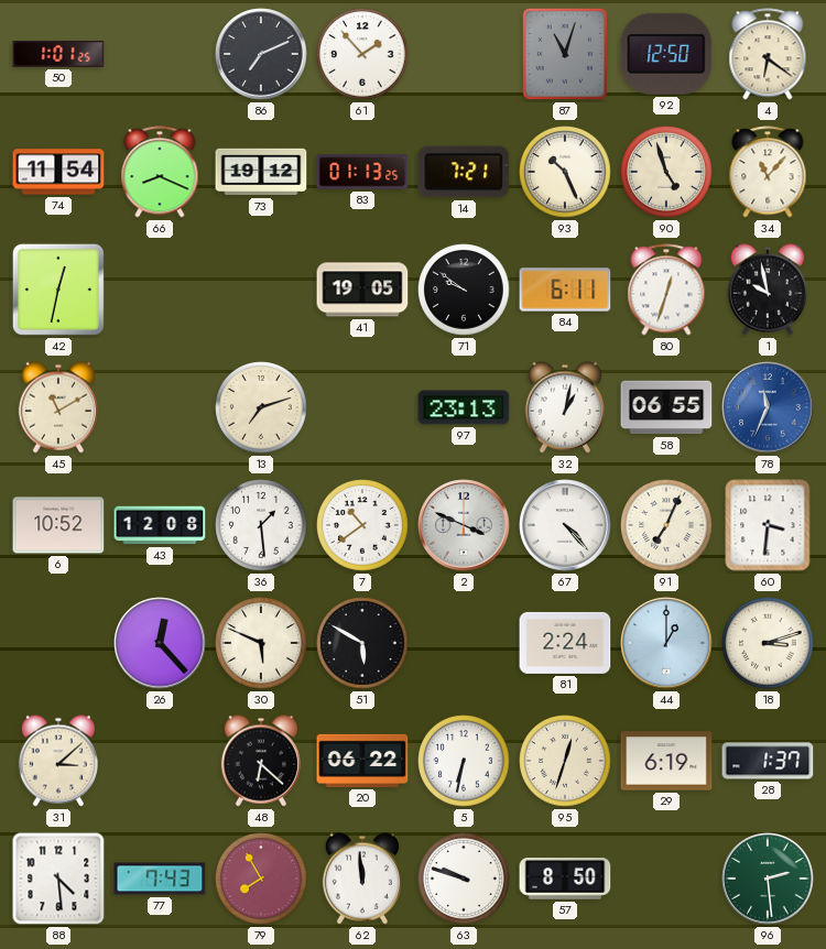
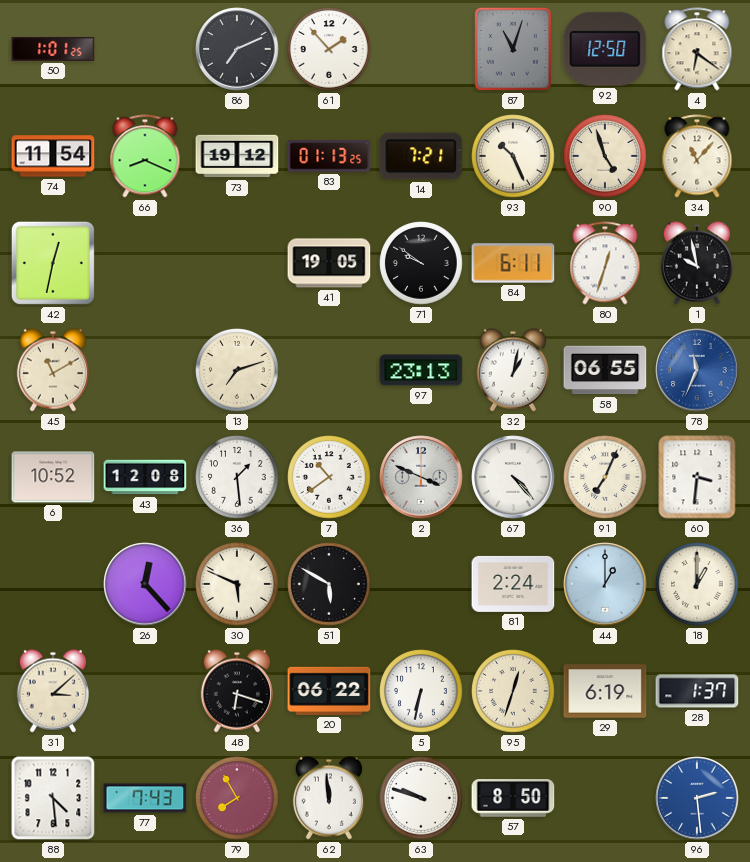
18: 3:12 -> 1:00 (697, 584)
48: 6:22 -> 6:18 (237, 691)
96 dial: green -> blue (697, 798)
